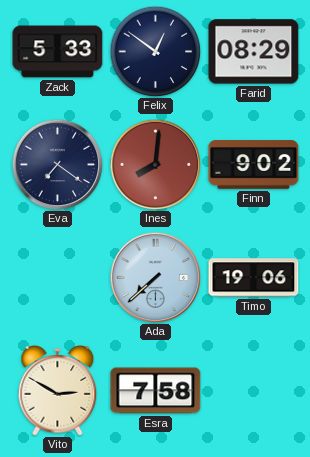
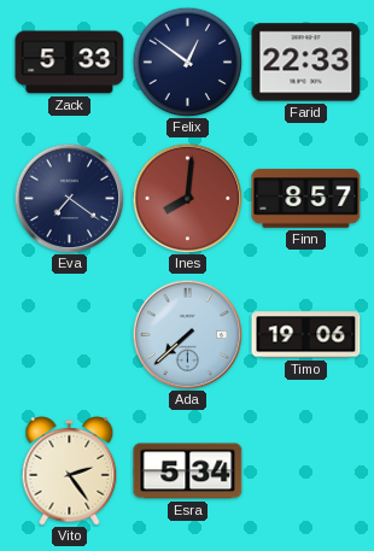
Farid: 08:29 -> 22:33 (306, 63)
Finn: 9:02 -> 8:57 (306, 199)
Vito: 2:50 -> 2:24 (70, 471)
Esra: 7:58 -> 5:34 (188, 471)
